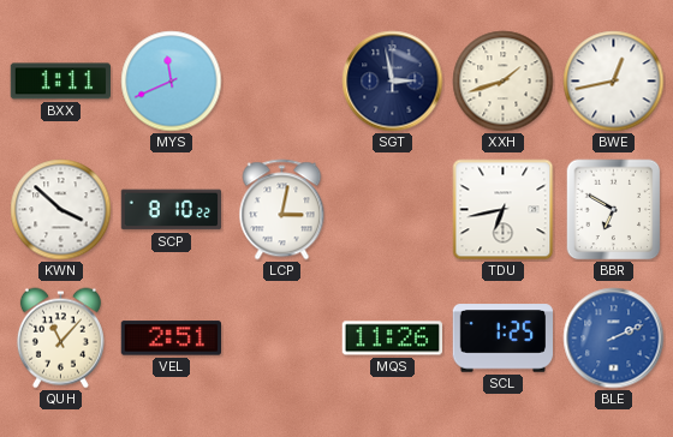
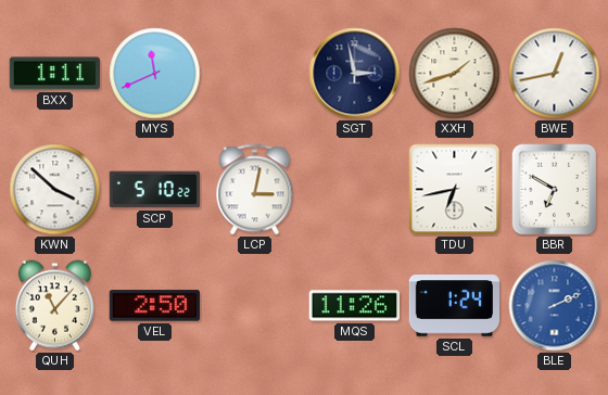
SCP: 8:10 -> 5:10 (155, 190)
VEL: 2:51 -> 2:50 (154, 306)
SCL: 1:25 -> 1:24 (455, 306)
